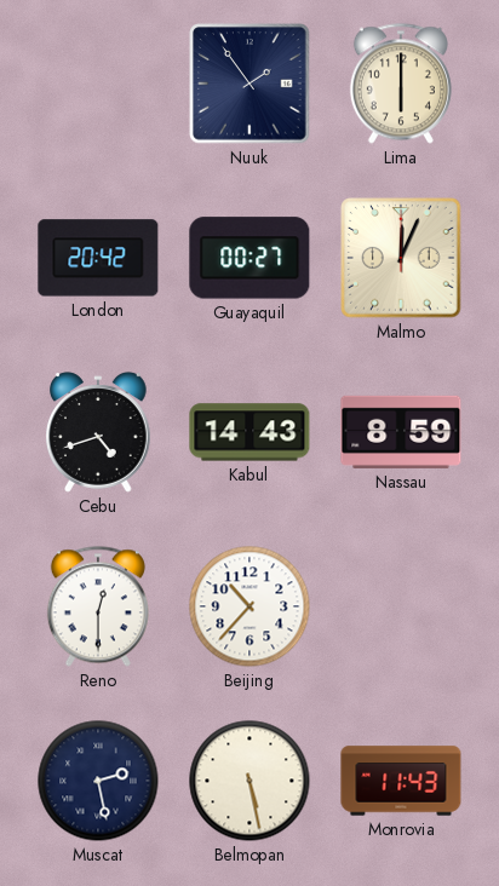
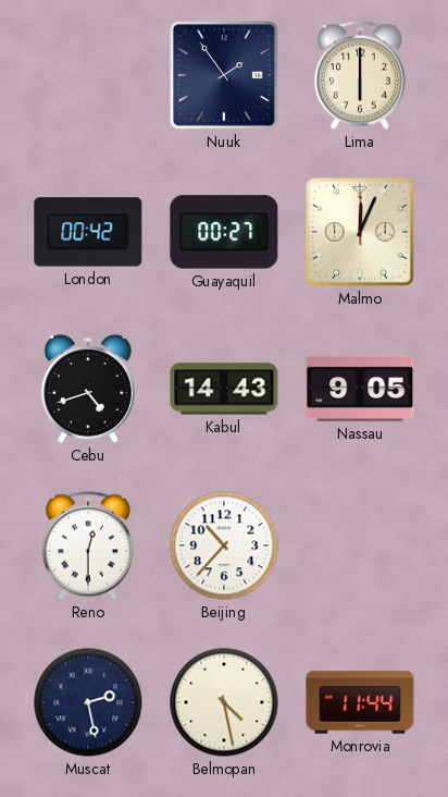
London: 20:42 -> 00:42 (88, 232)
Nassau: 8:59 -> 9:05 (360, 389)
Belmopan: 5:28 -> 4:28 (224, 702)
Monrovia: 11:43 -> 11:44 (360, 702)
